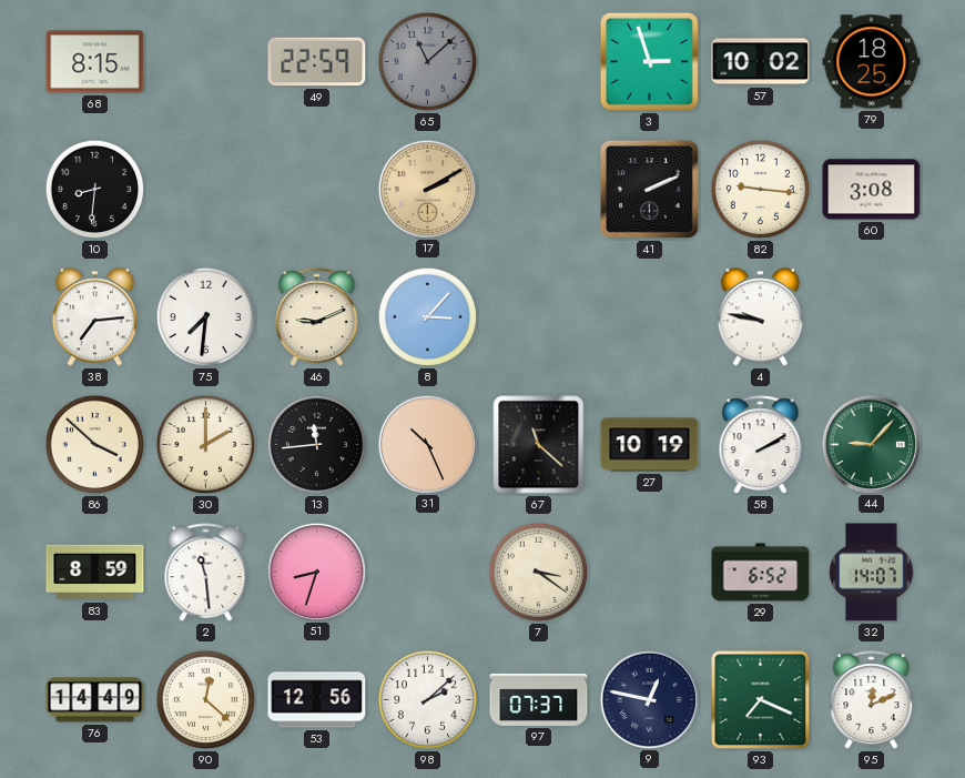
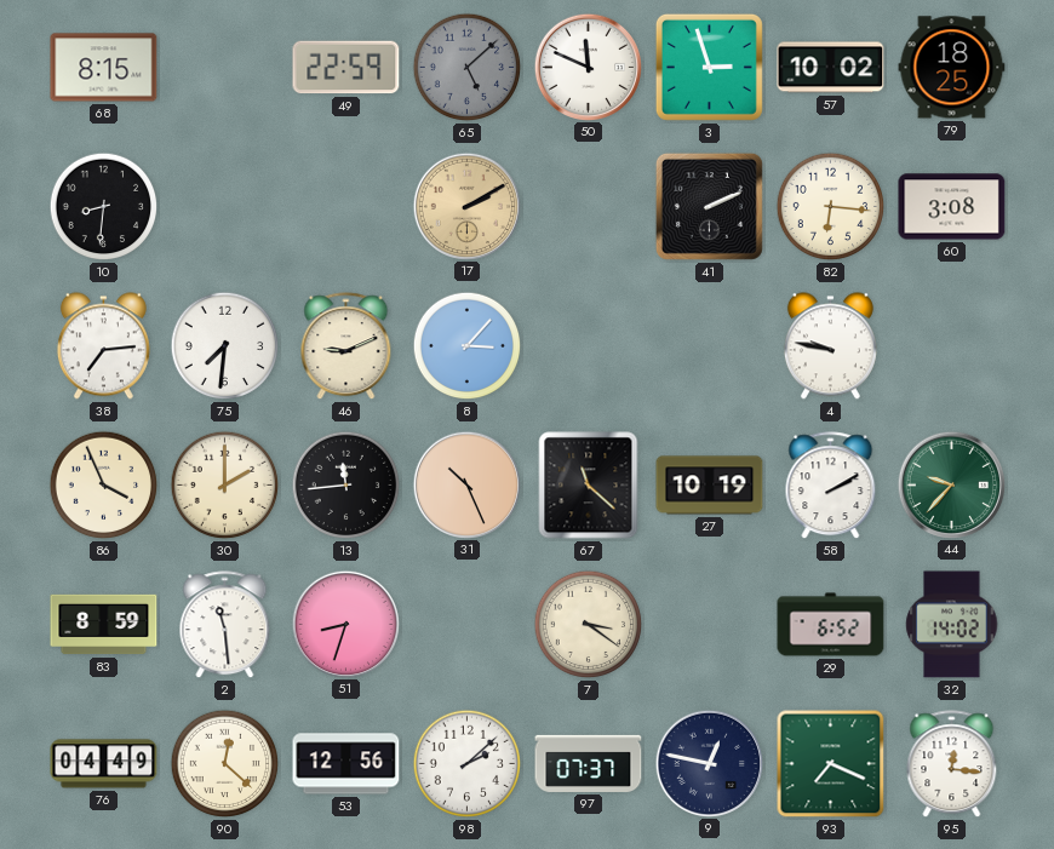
65: 11:08 -> 5:08 (468, 68)
50: none -> 11:49 (588, 67)
82: 9:16 -> 6:16 (831, 207)
86: 3:52 -> 3:56 (104, 486)
44: 9:07 -> 9:37 (951, 484)
32: 14:07 -> 14:02 (952, 625)
76: 14:49 -> 04:49 (104, 764)
95: 12:11 -> 12:16 (952, 764)
